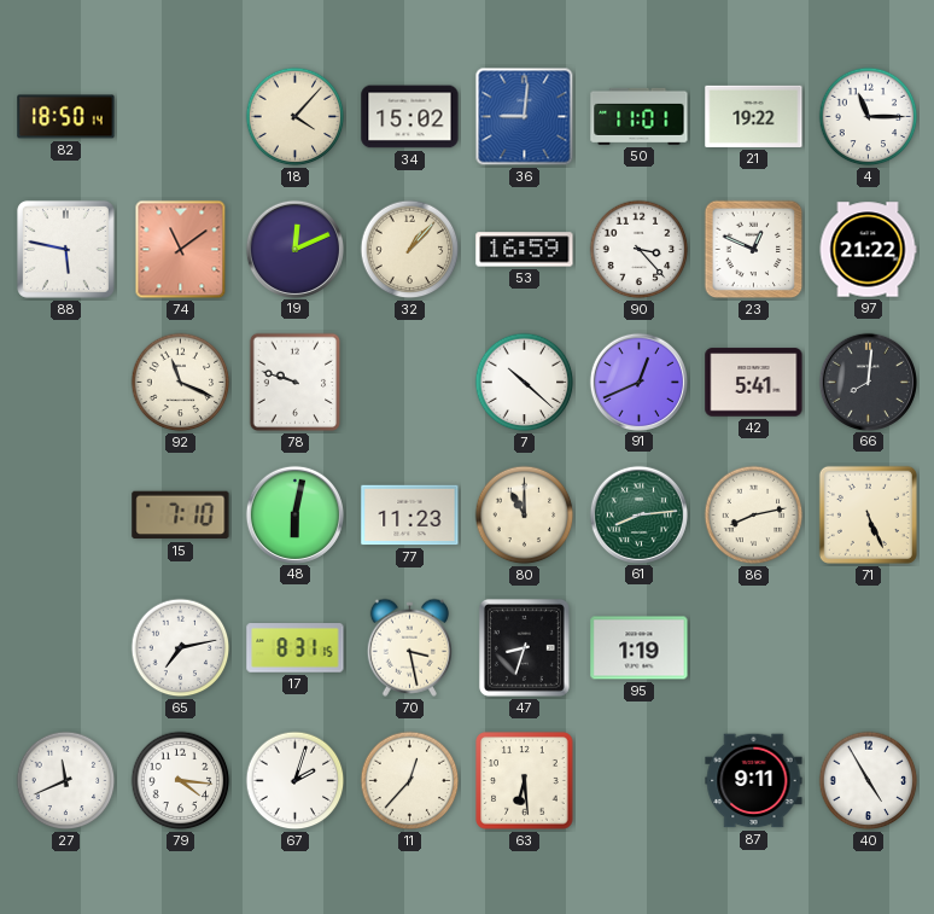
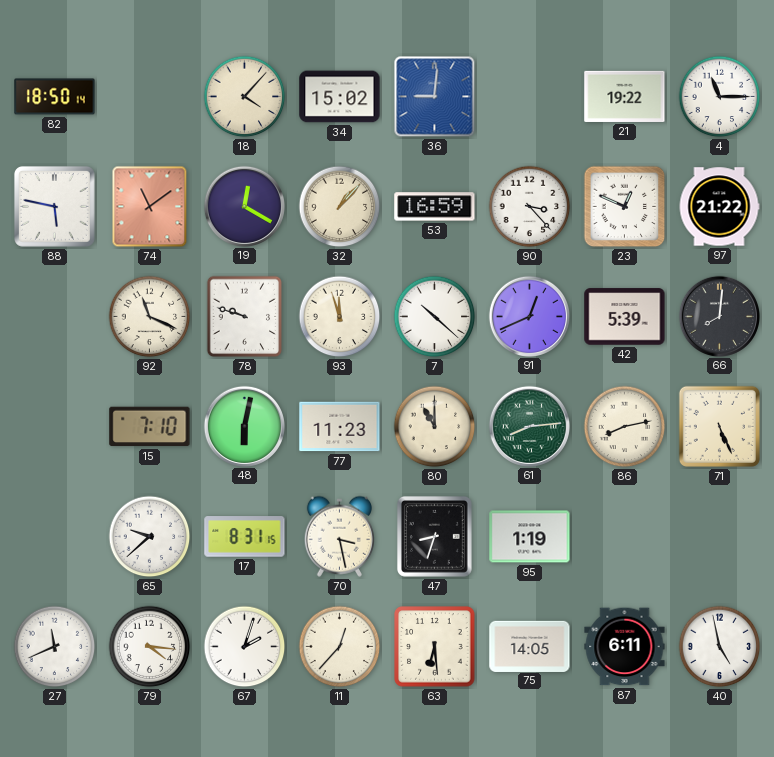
50: 11:01 -> none (640, 116)
19: 12:11 -> 12:20 (244, 206)
93: none -> 11:57 (340, 317)
42: 5:41 -> 5:39 (625, 317)
65: 7:13 -> 9:38 (150, 537)
75: none -> 14:05 (530, 646)
87: 9:11 -> 6:11 (625, 647)
40: 4:55 -> 4:58 (720, 647)
